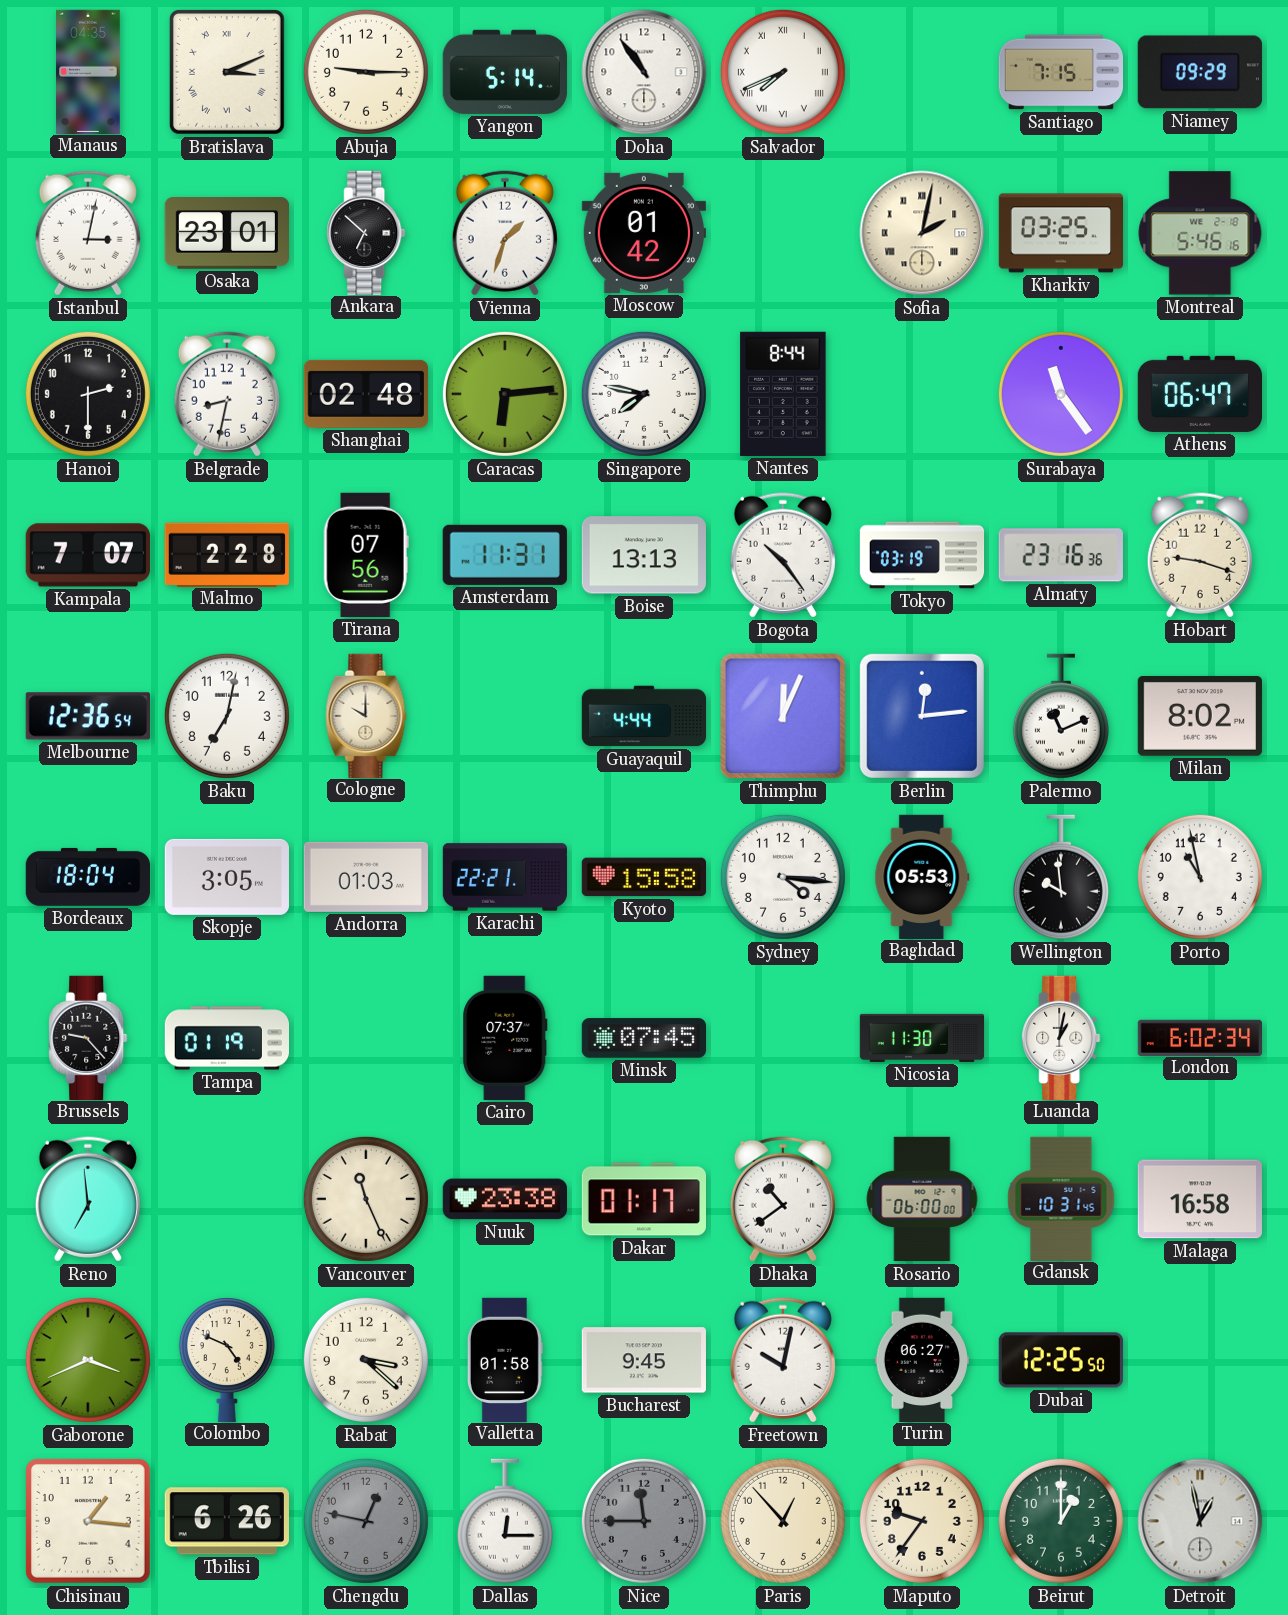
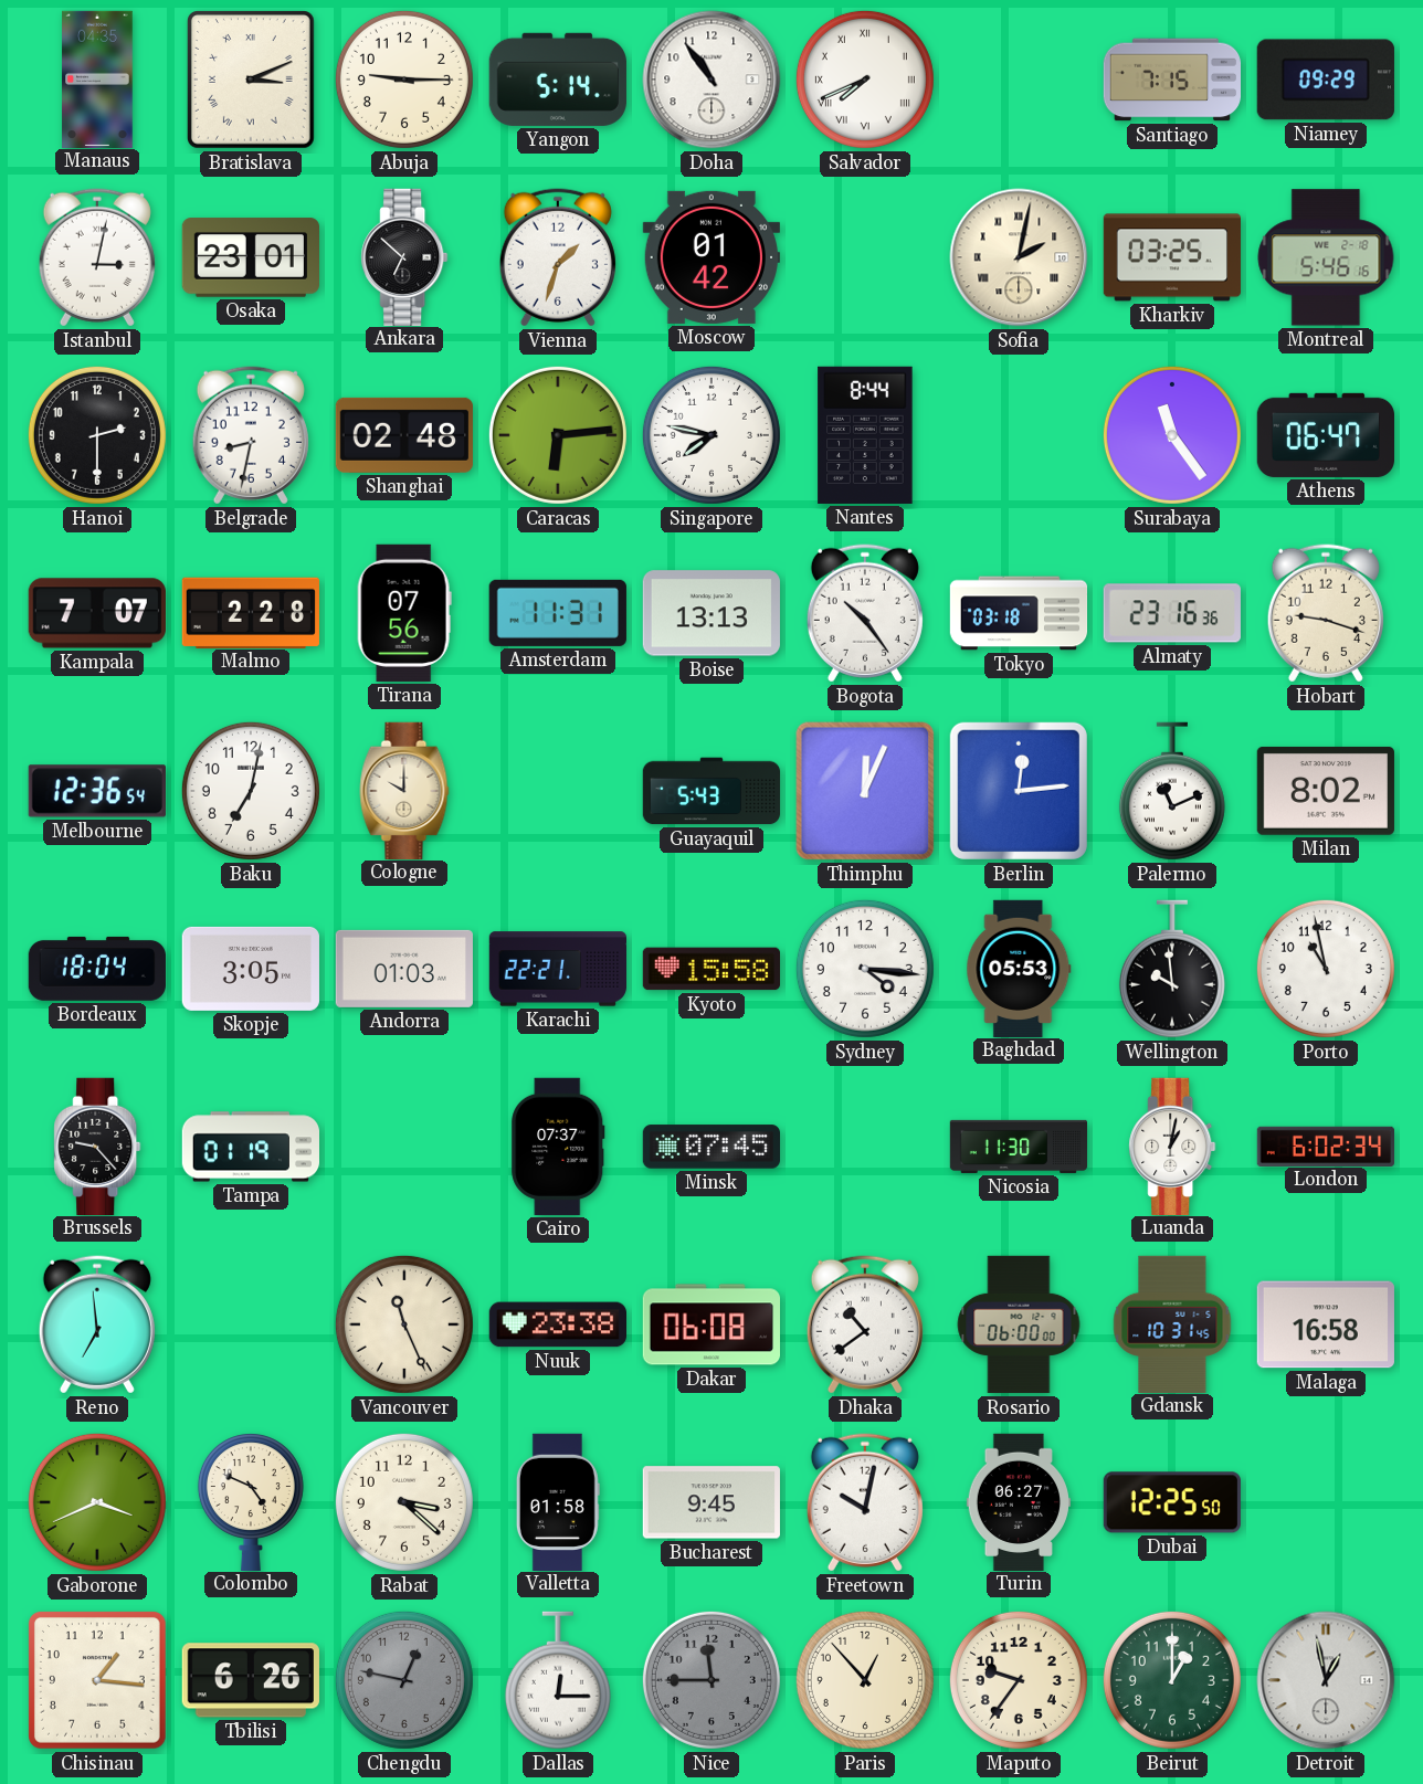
Tokyo: 03:19 -> 03:18 (1019, 613)
Guayaquil: 4:44 -> 5:43 (712, 791)
Dakar: 01:17 -> 06:08 (710, 1324)
